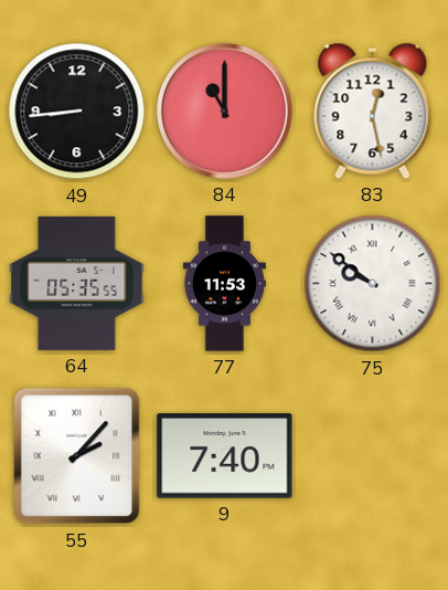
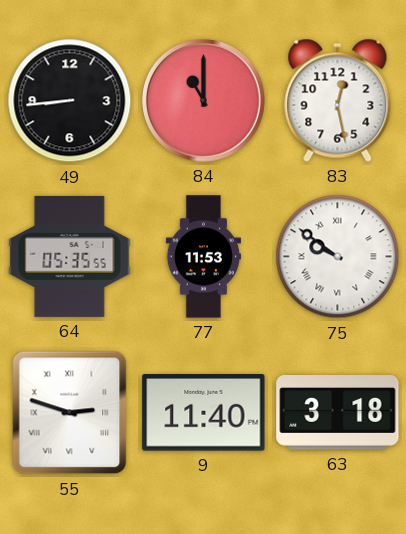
55: 2:07 -> 2:48 (70, 413)
9: 7:40 -> 11:40 (204, 413)
63: none -> 3:18 (338, 413)
